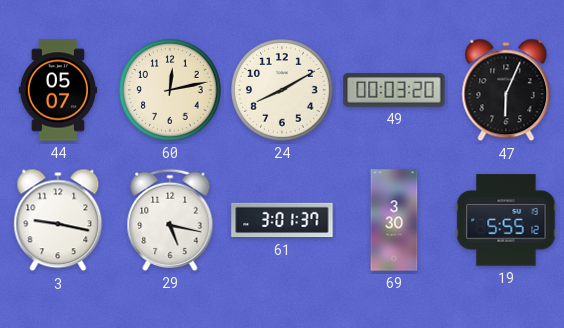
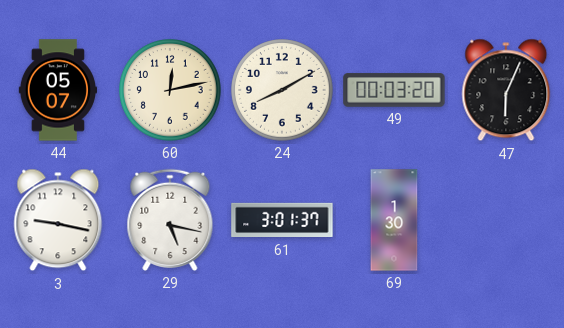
69: 3:30 -> 1:30 (394, 220)
19: 5:55 -> none (506, 220)
